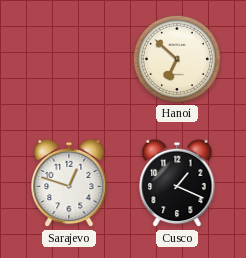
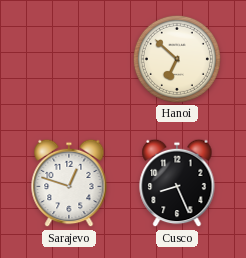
Cusco: 1:19 -> 8:26 (177, 183)
